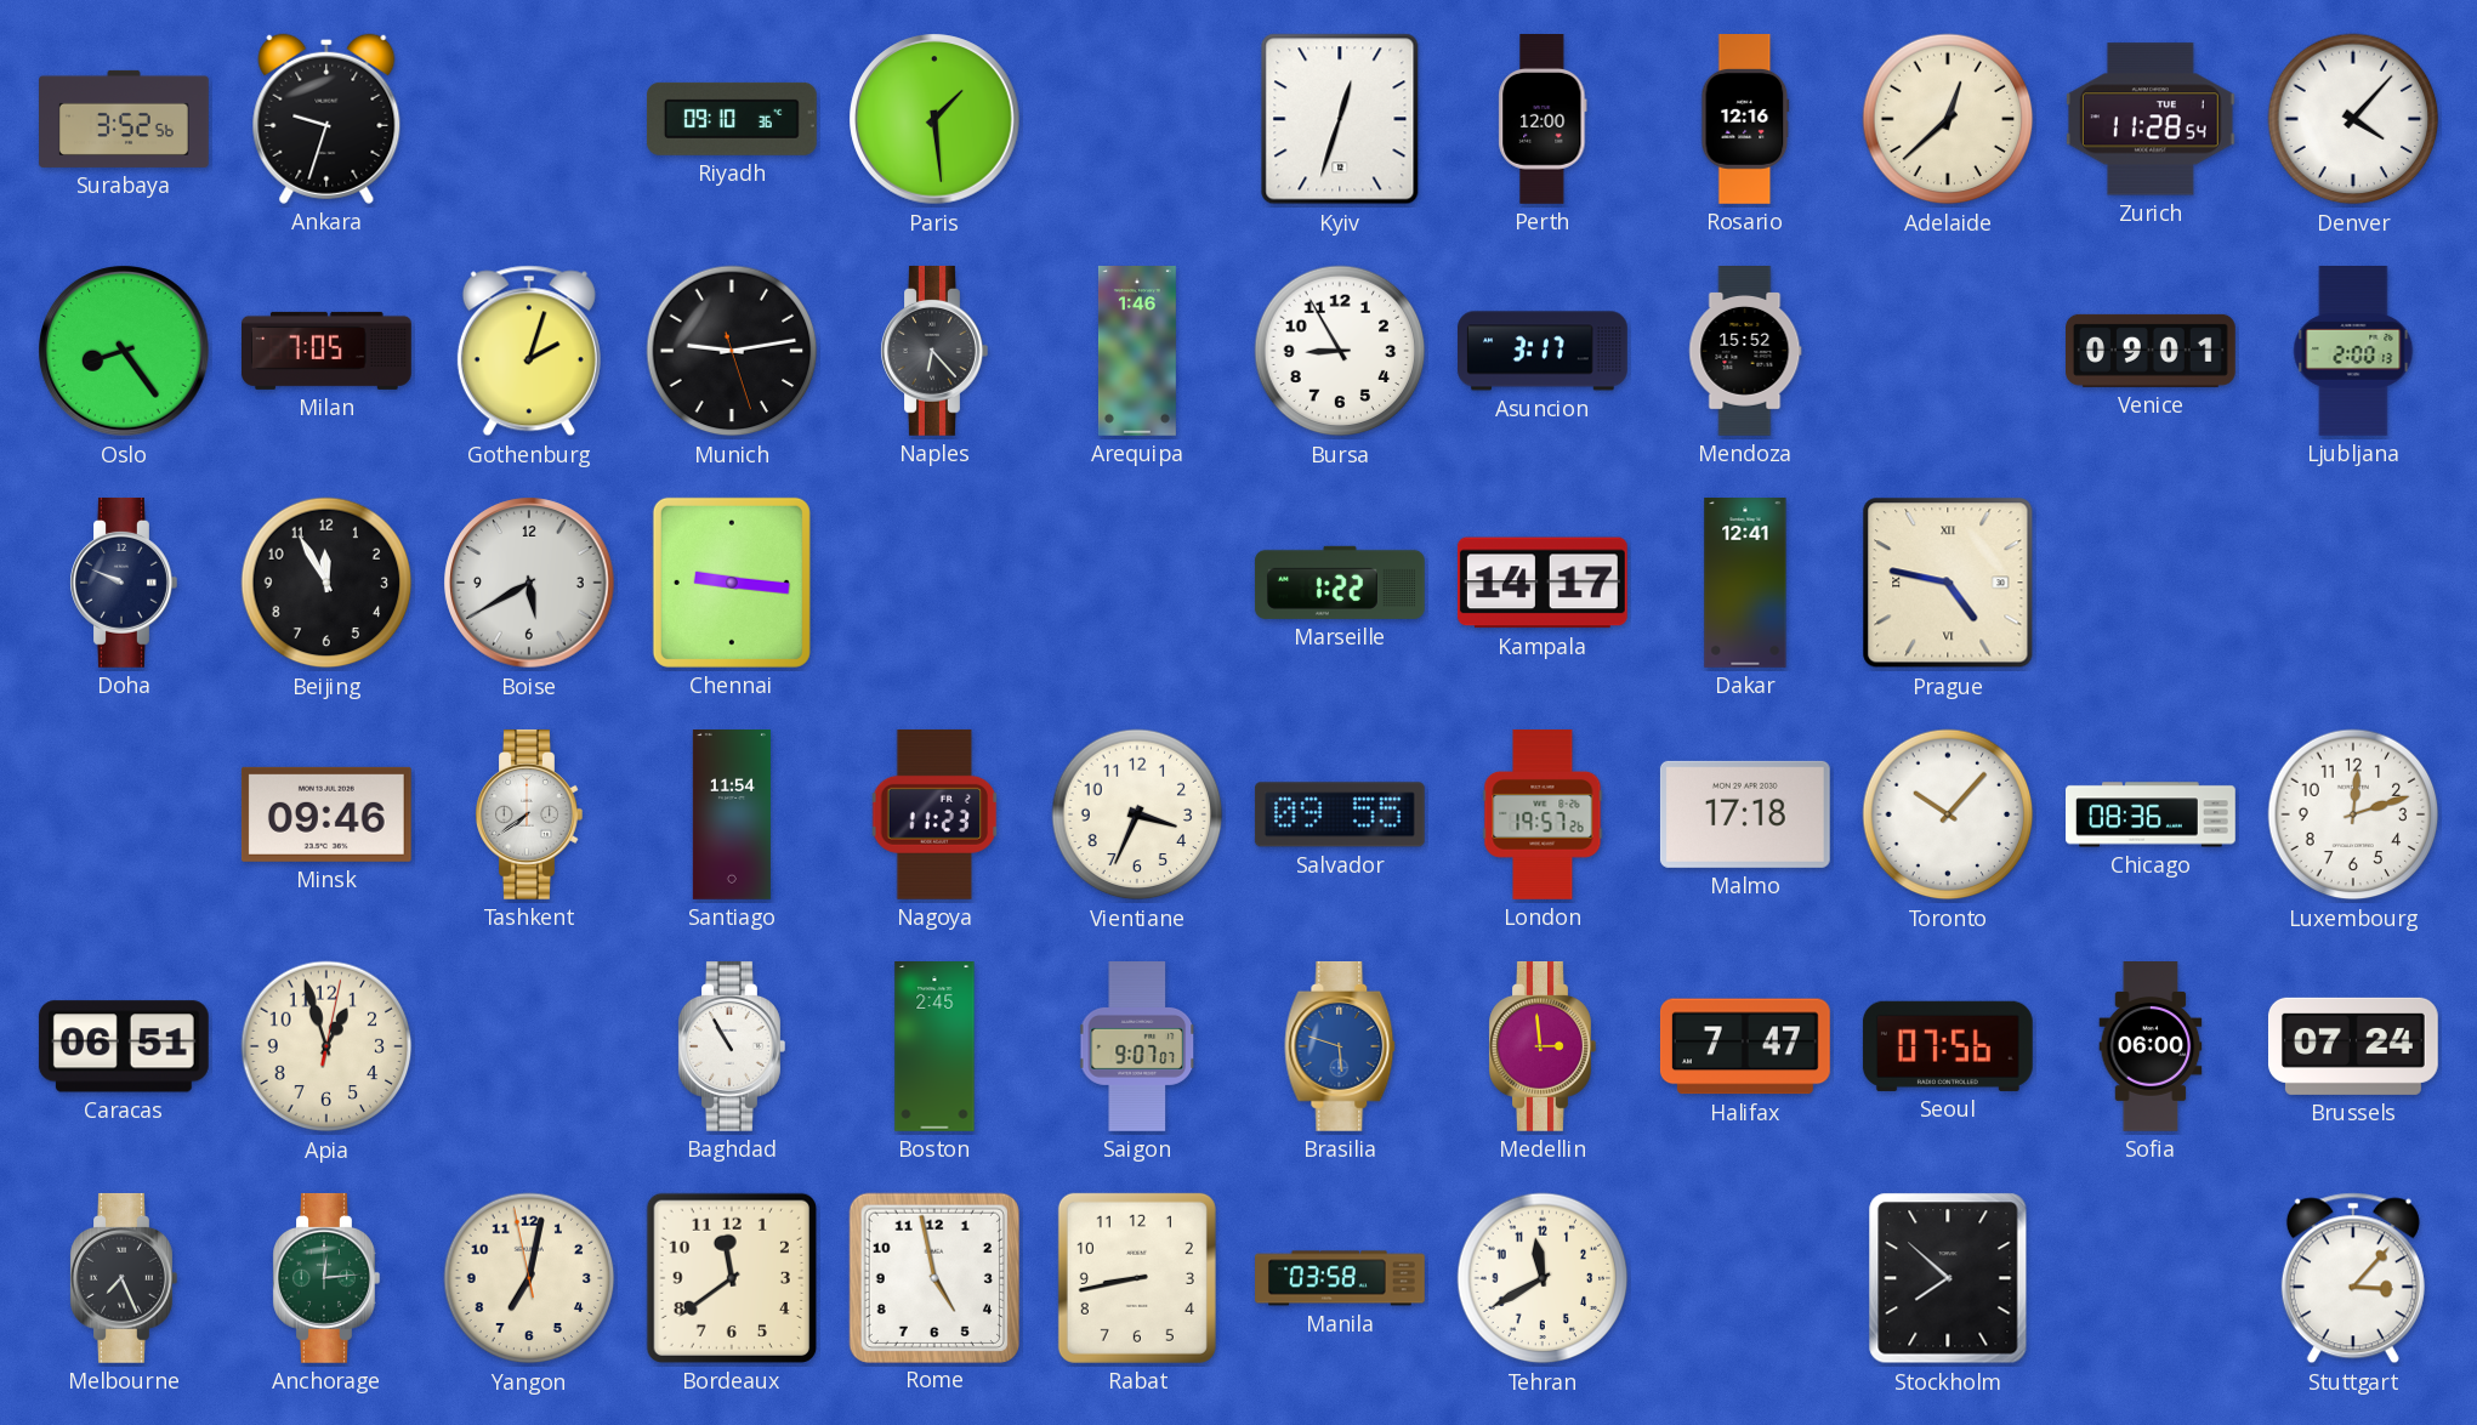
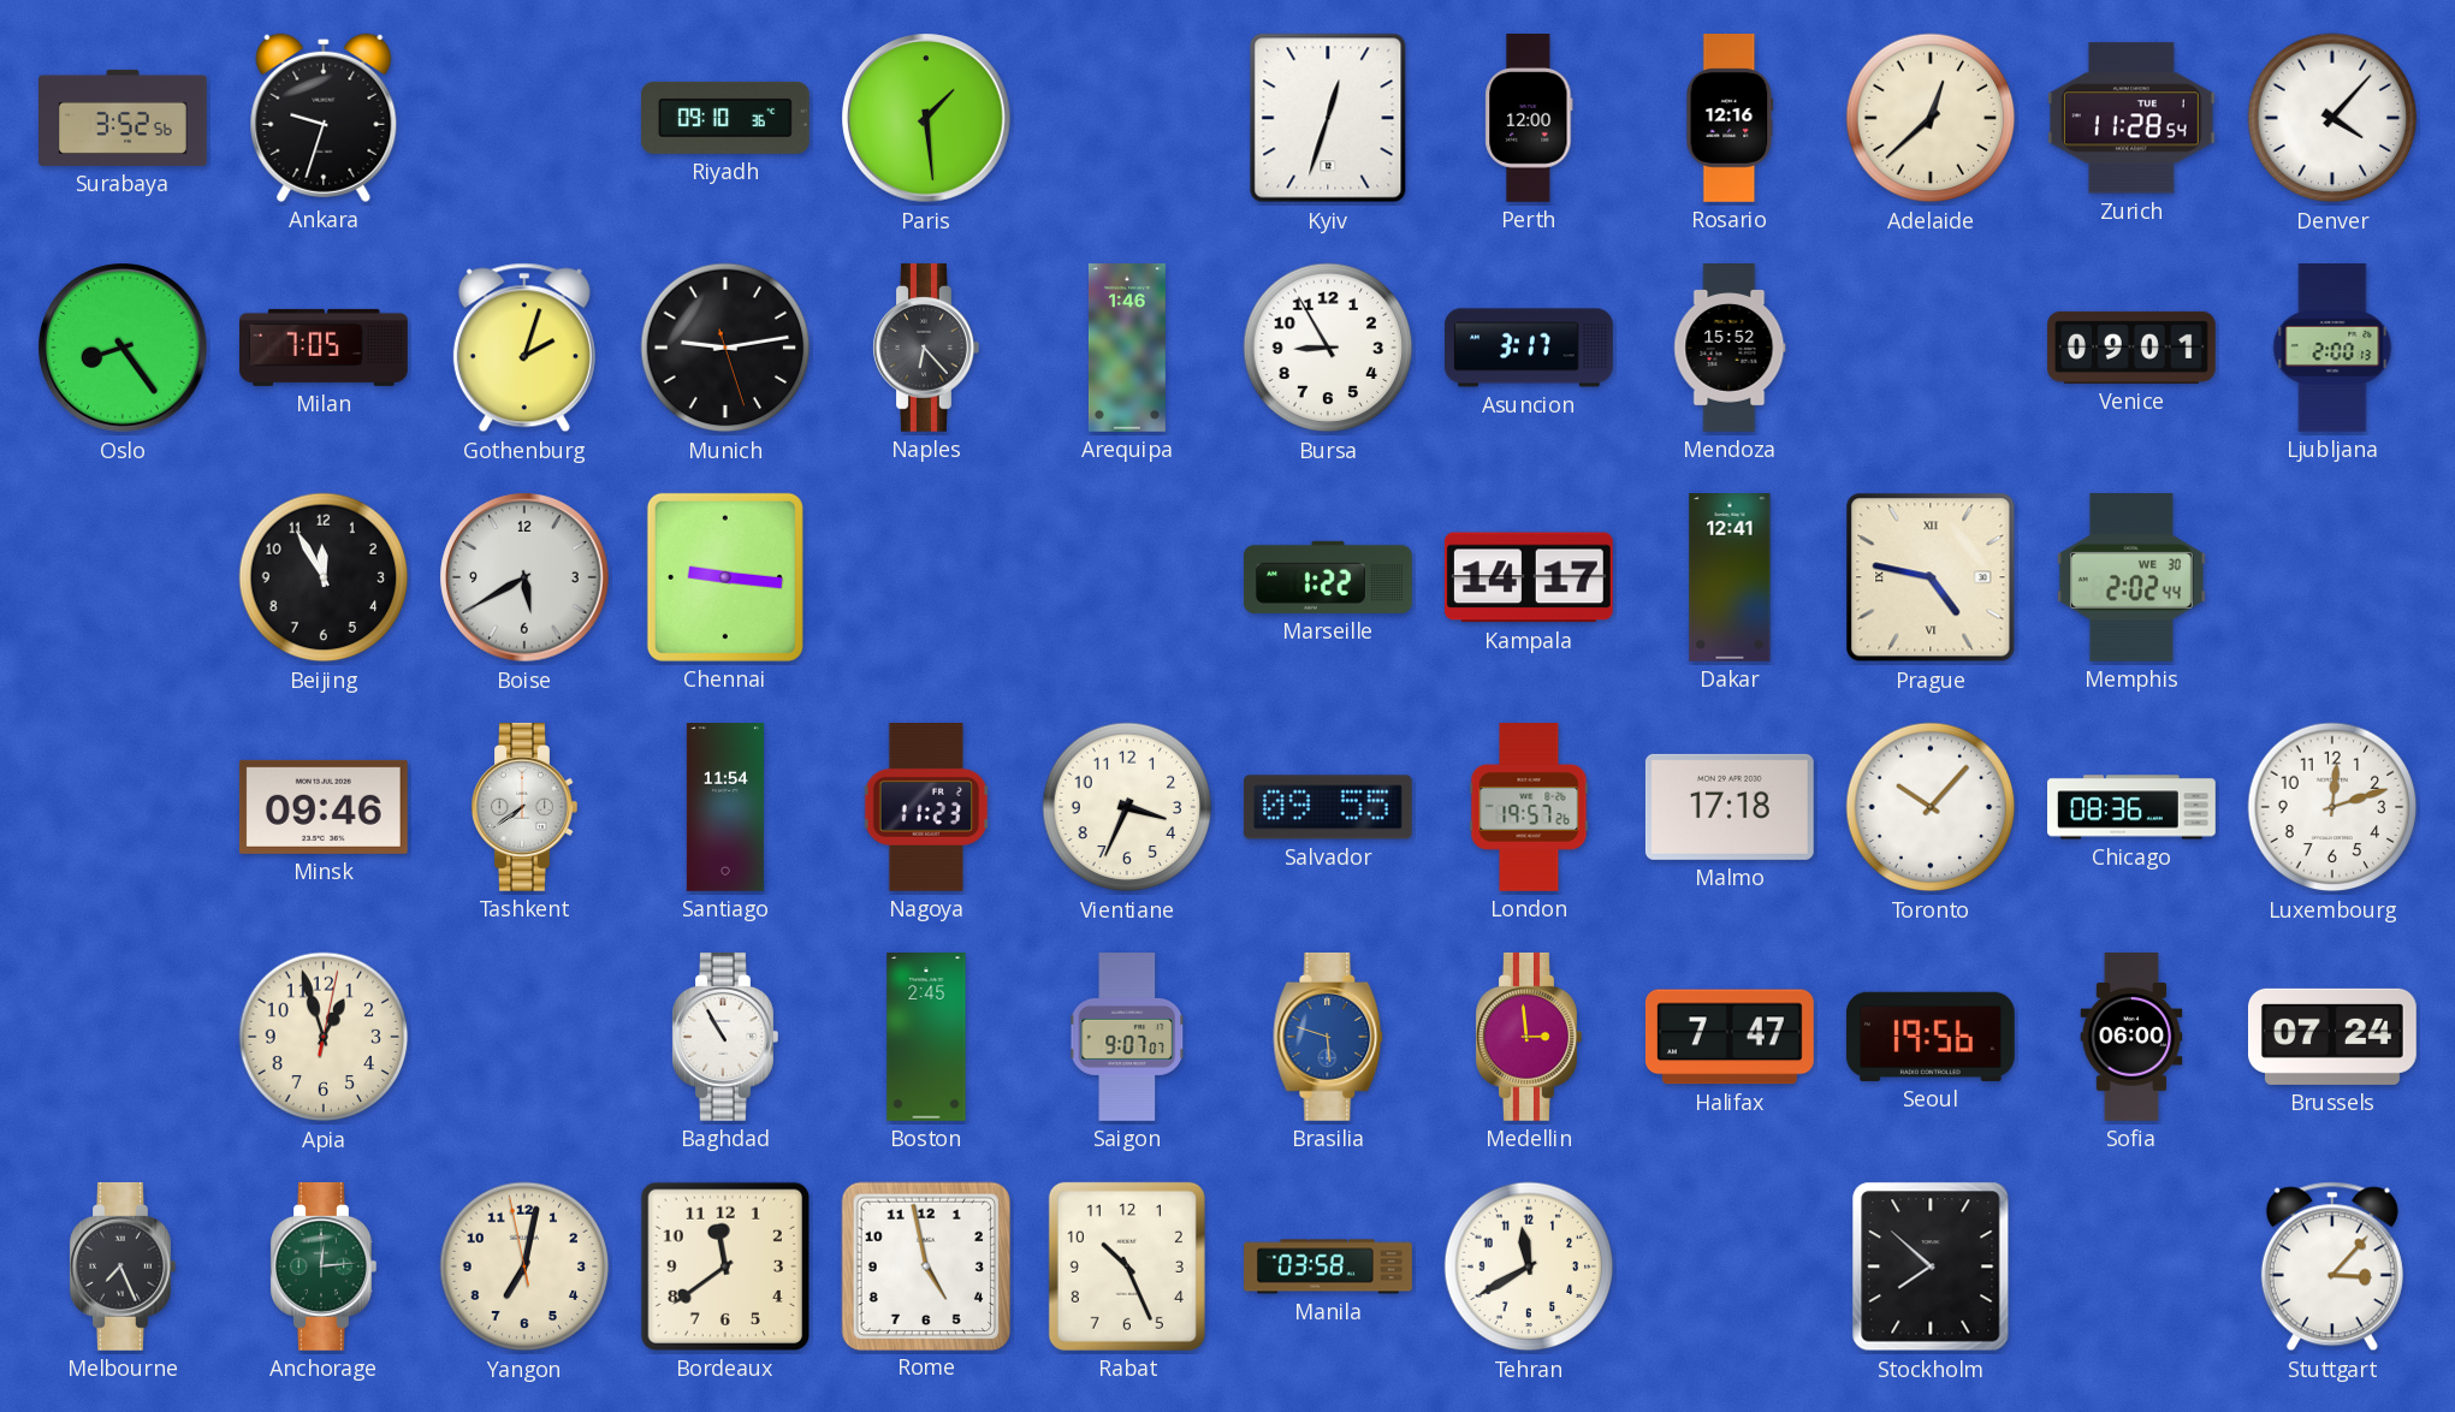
Doha: 9:49 -> none (124, 583)
Memphis: none -> 2:02 (2131, 577)
Caracas: 06:51 -> none (124, 1046)
Seoul: 07:56 -> 19:56 (1931, 1037)
Rabat: 8:43 -> 10:26 (1127, 1266)
